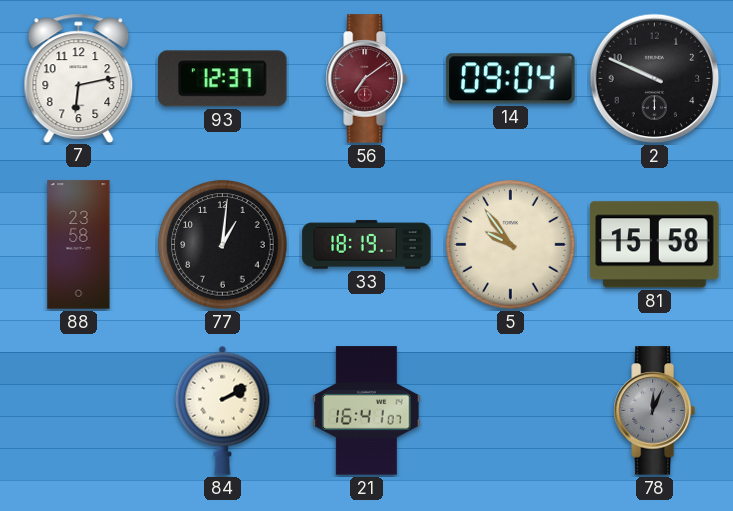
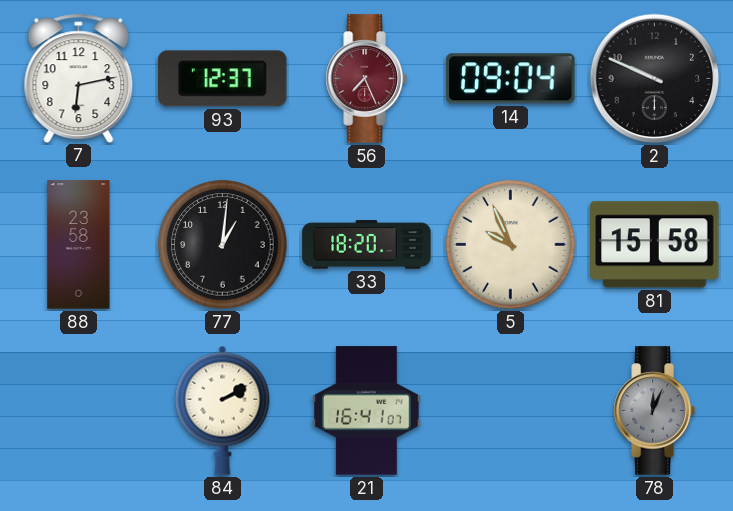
56: 7:09 -> 7:26 (366, 79)
33: 18:19 -> 18:20 (367, 245)
5: 9:54 -> 9:56 (511, 245)
